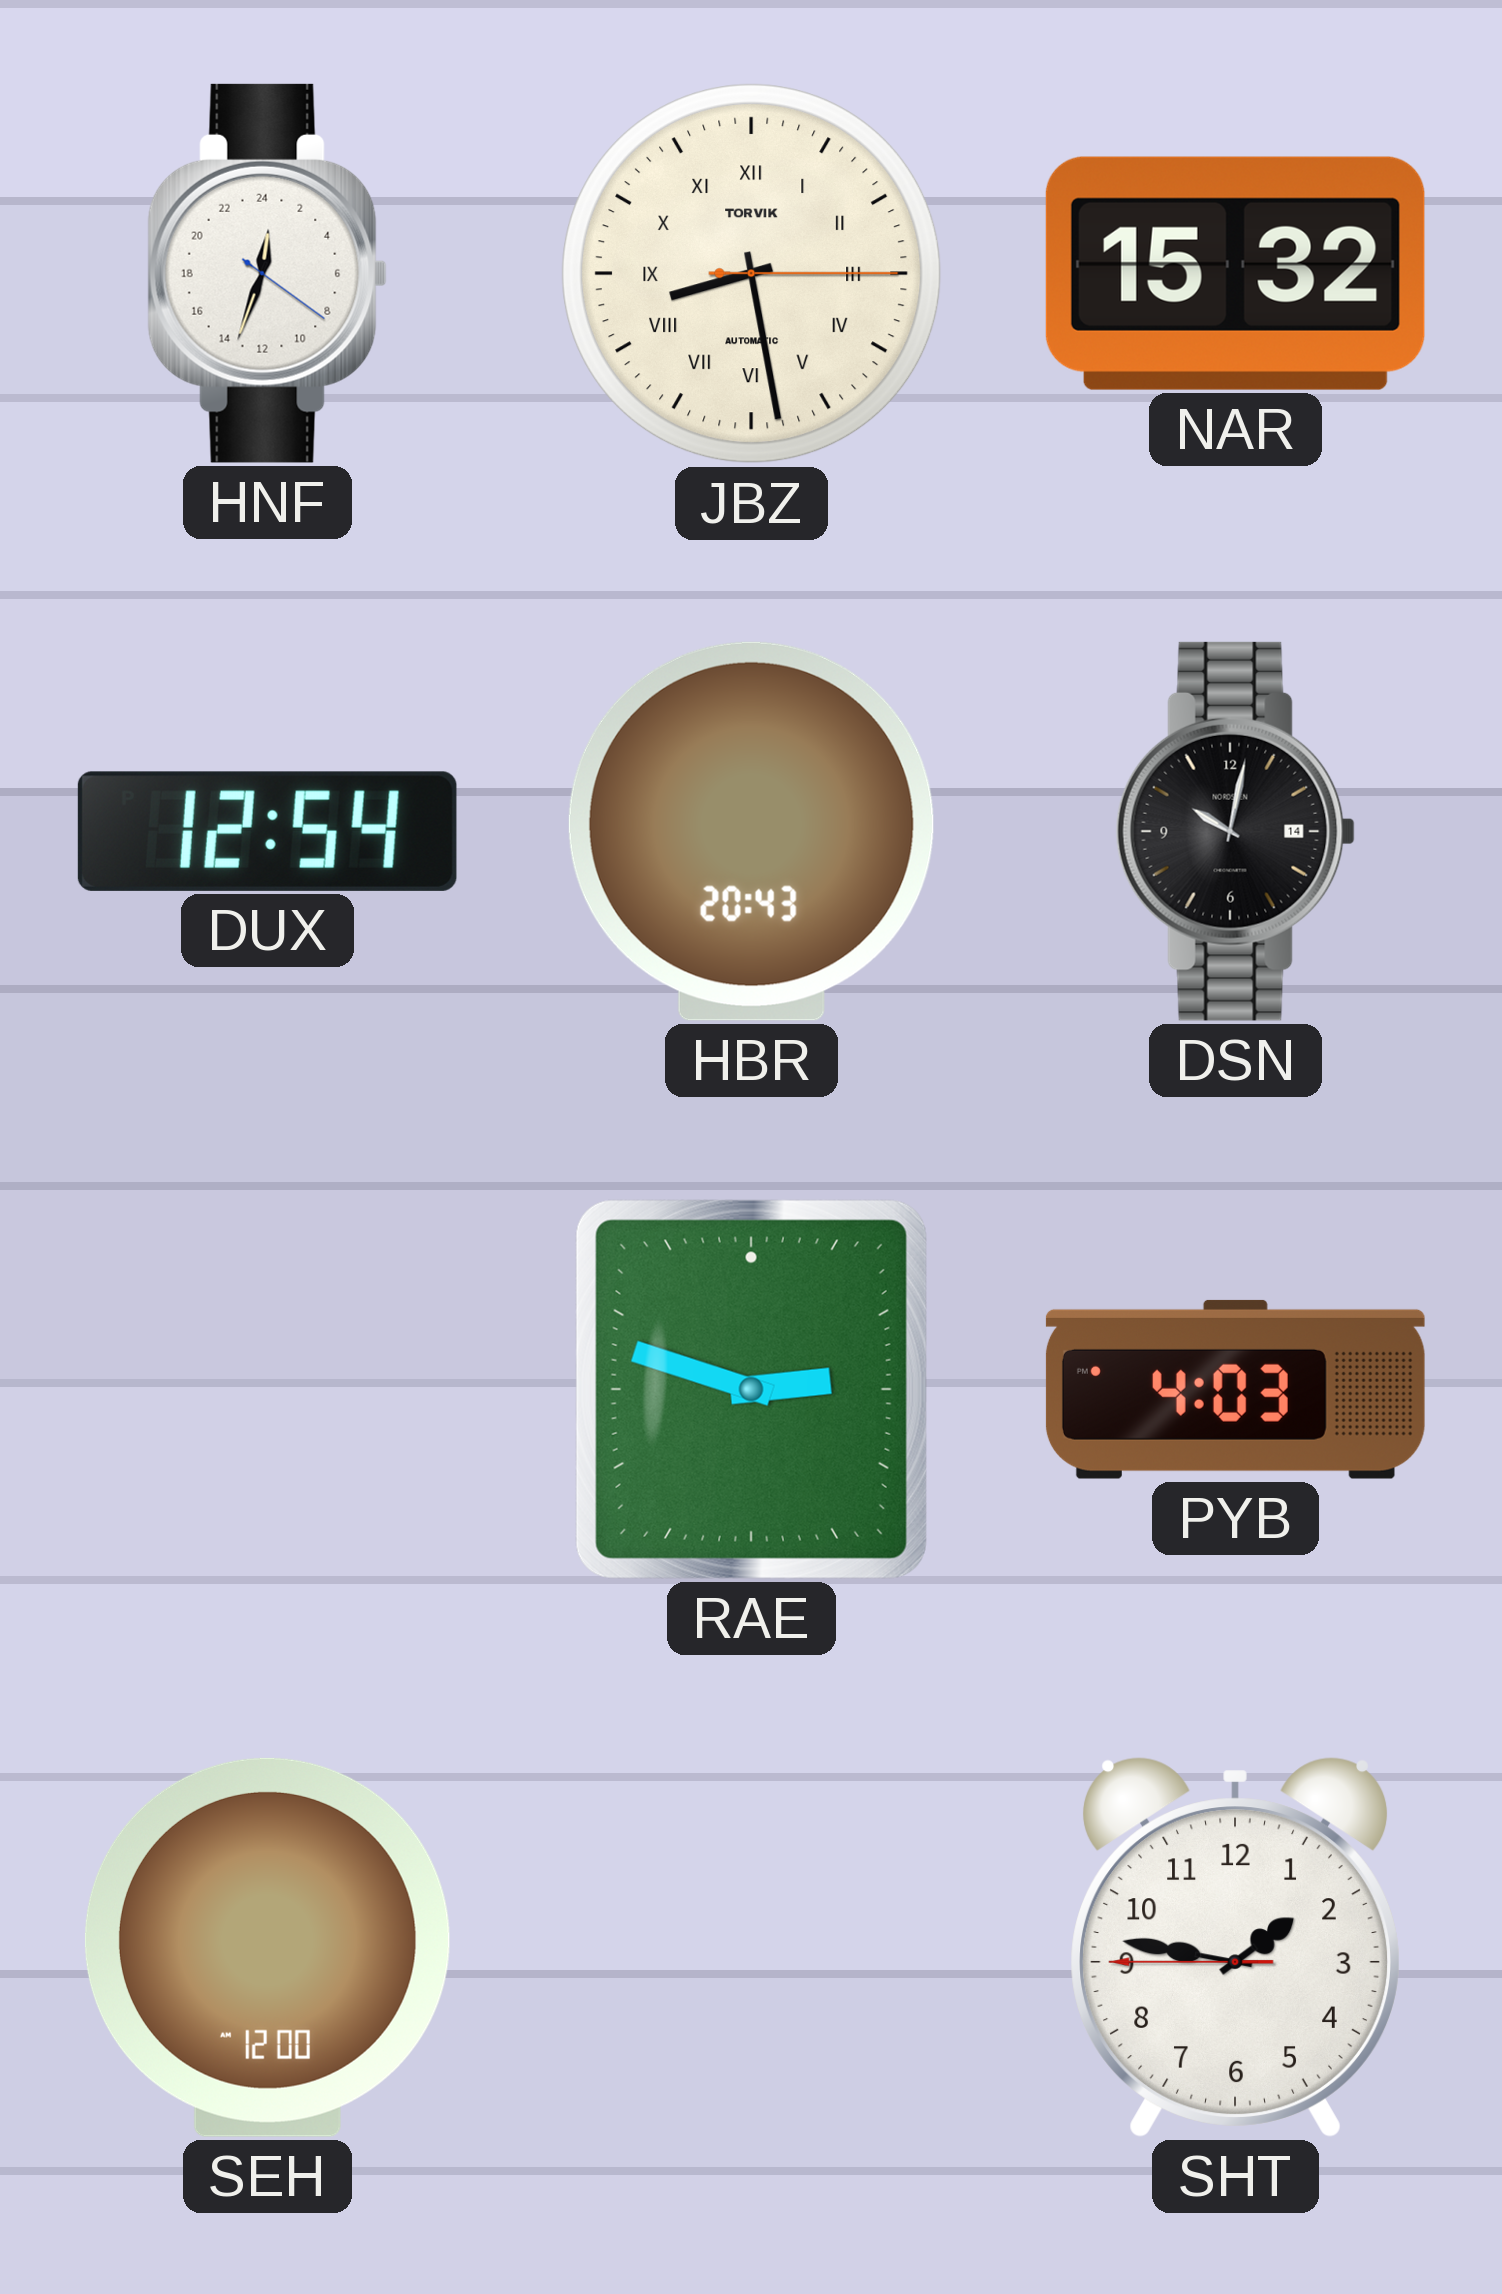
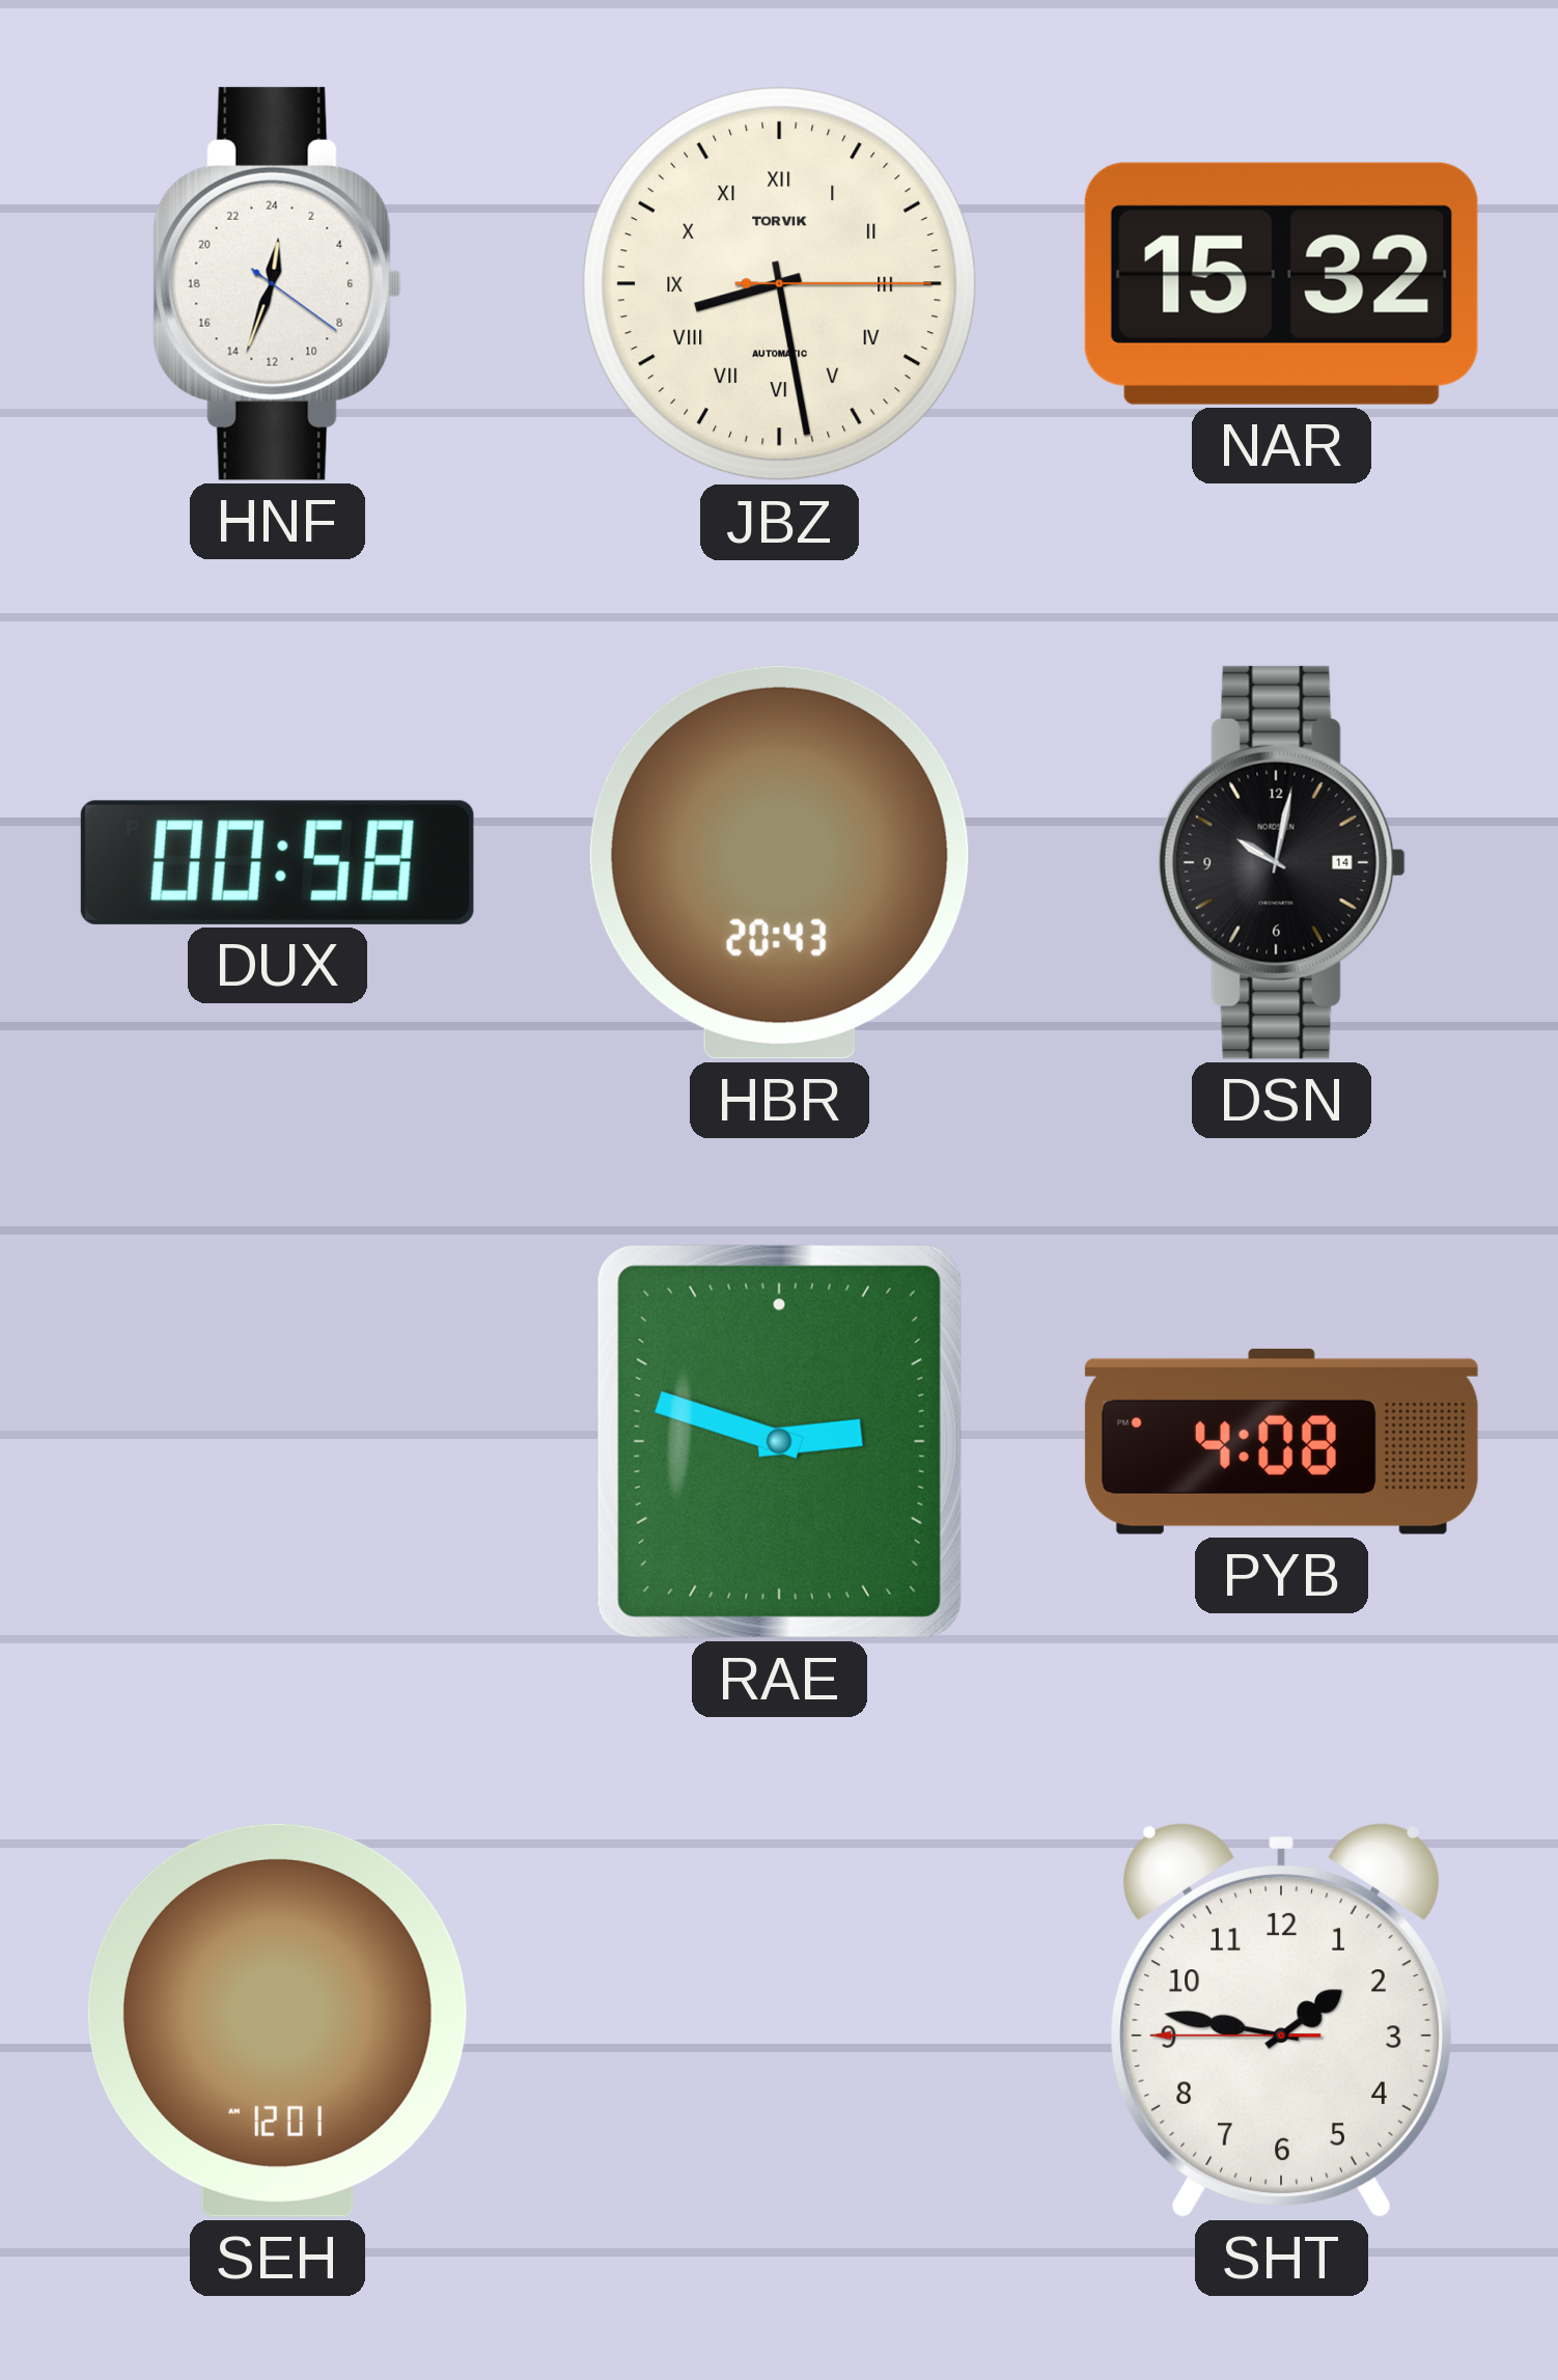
DUX: 12:54 -> 00:58 (277, 862)
PYB: 4:03 -> 4:08 (1281, 1441)
SEH: 12:00 -> 12:01 (277, 2020)
